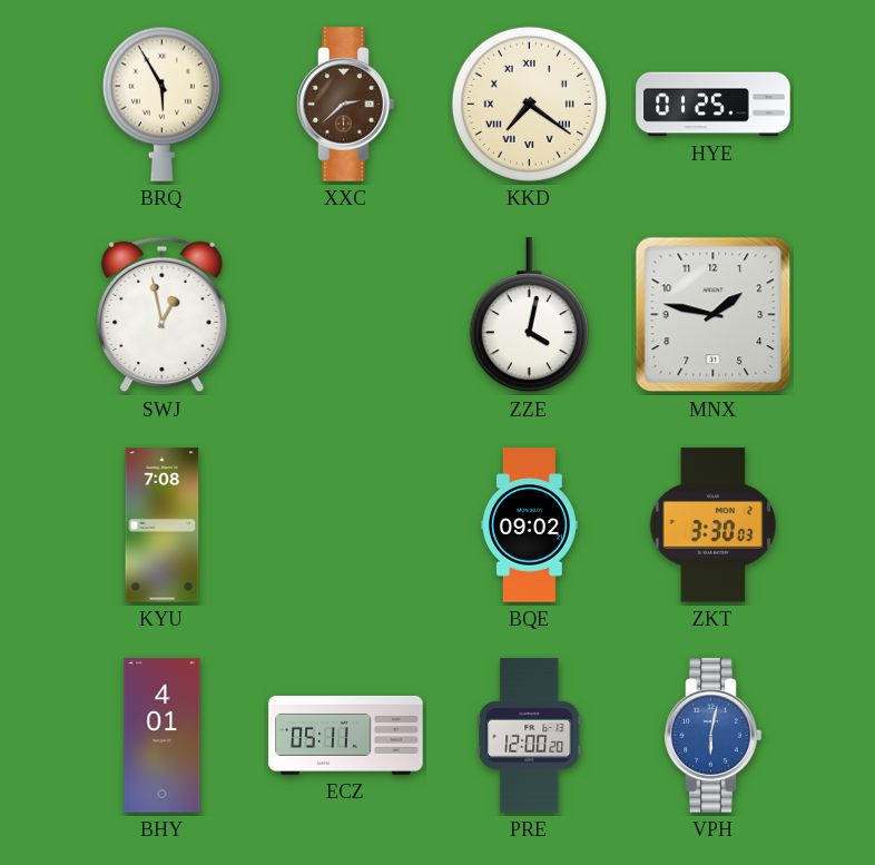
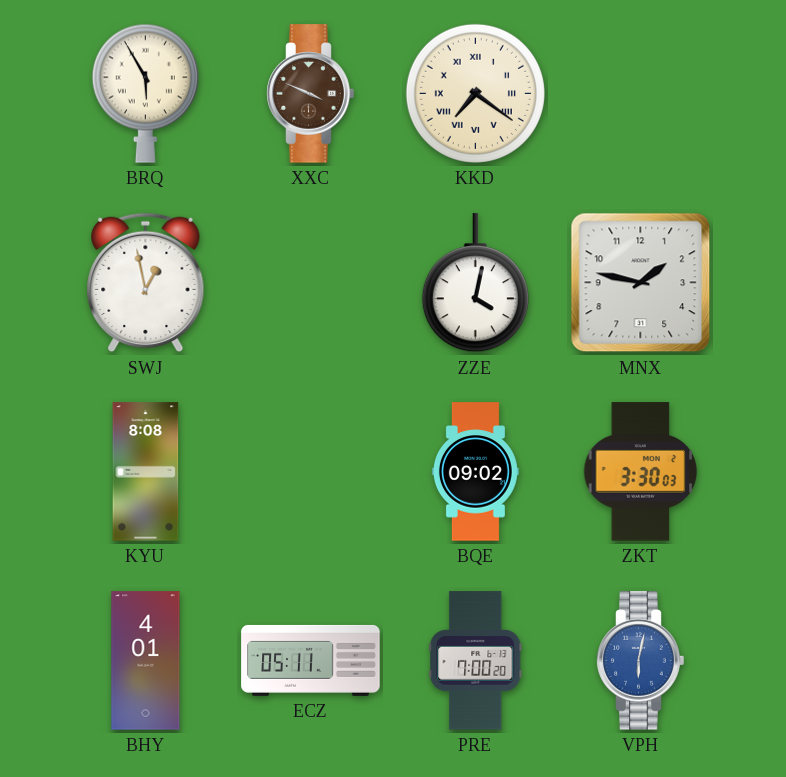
XXC: 2:38 -> 3:49 (311, 94)
HYE: 01:25 -> none (714, 105)
KYU: 7:08 -> 8:08 (146, 472)
PRE: 12:00 -> 7:00 (476, 661)
